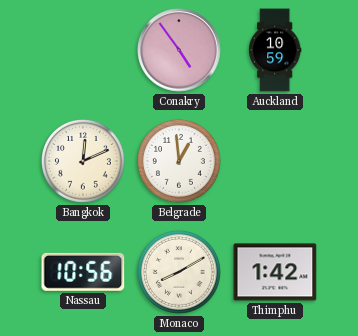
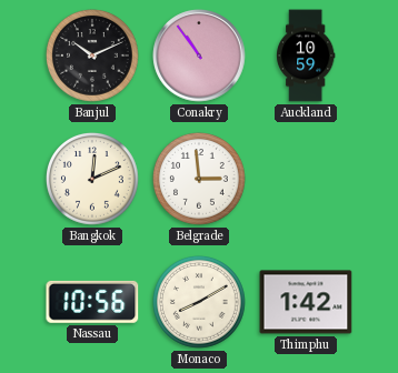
Banjul: none -> 10:11 (93, 57)
Conakry: 4:54 -> 10:54 (199, 56)
Belgrade: 12:59 -> 2:59 (200, 180)
